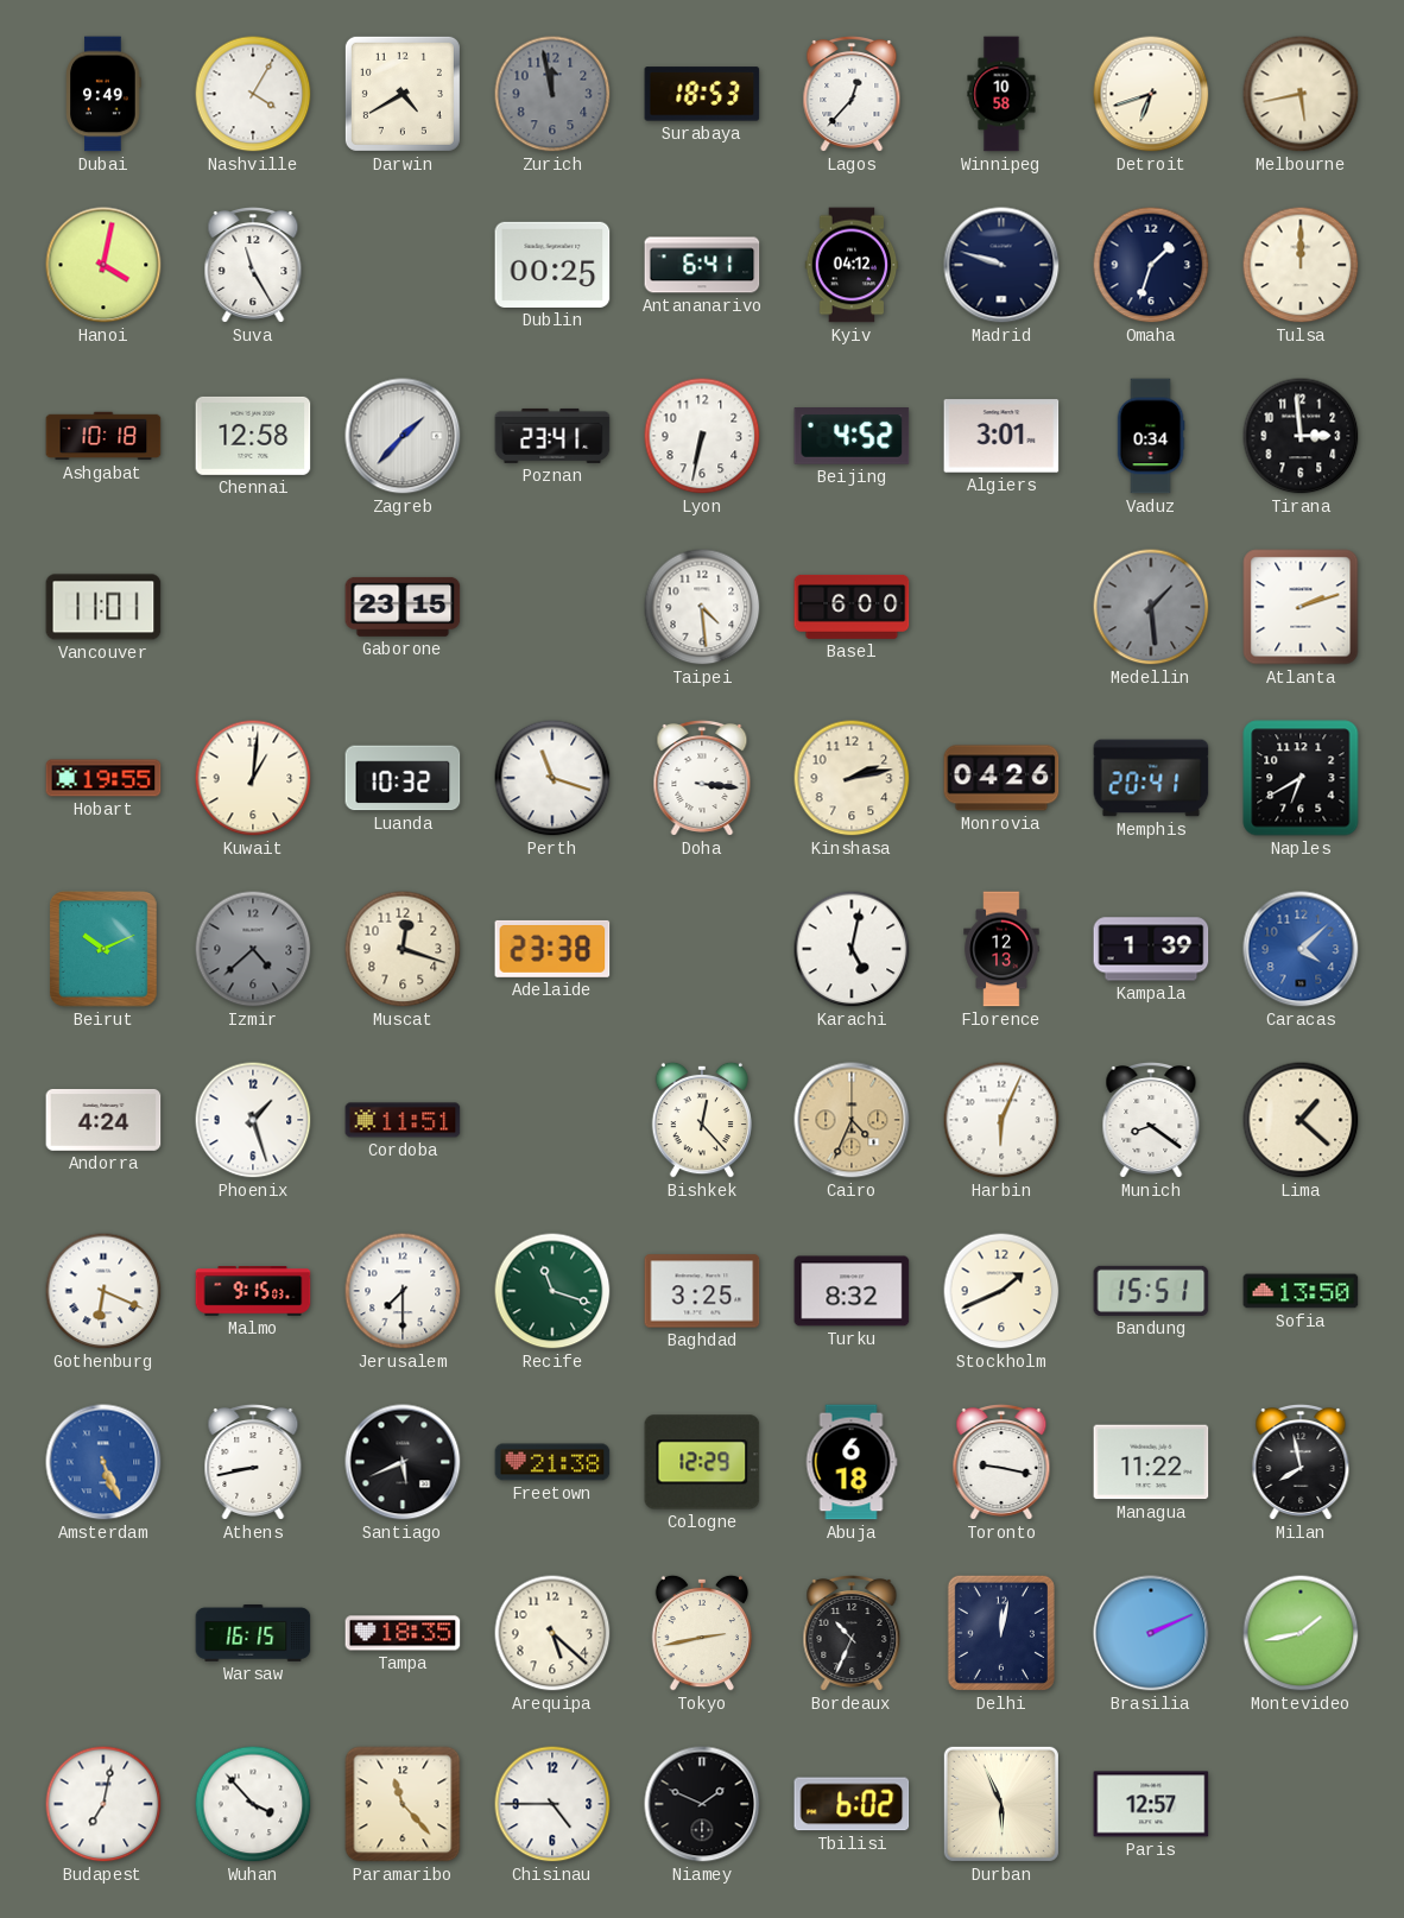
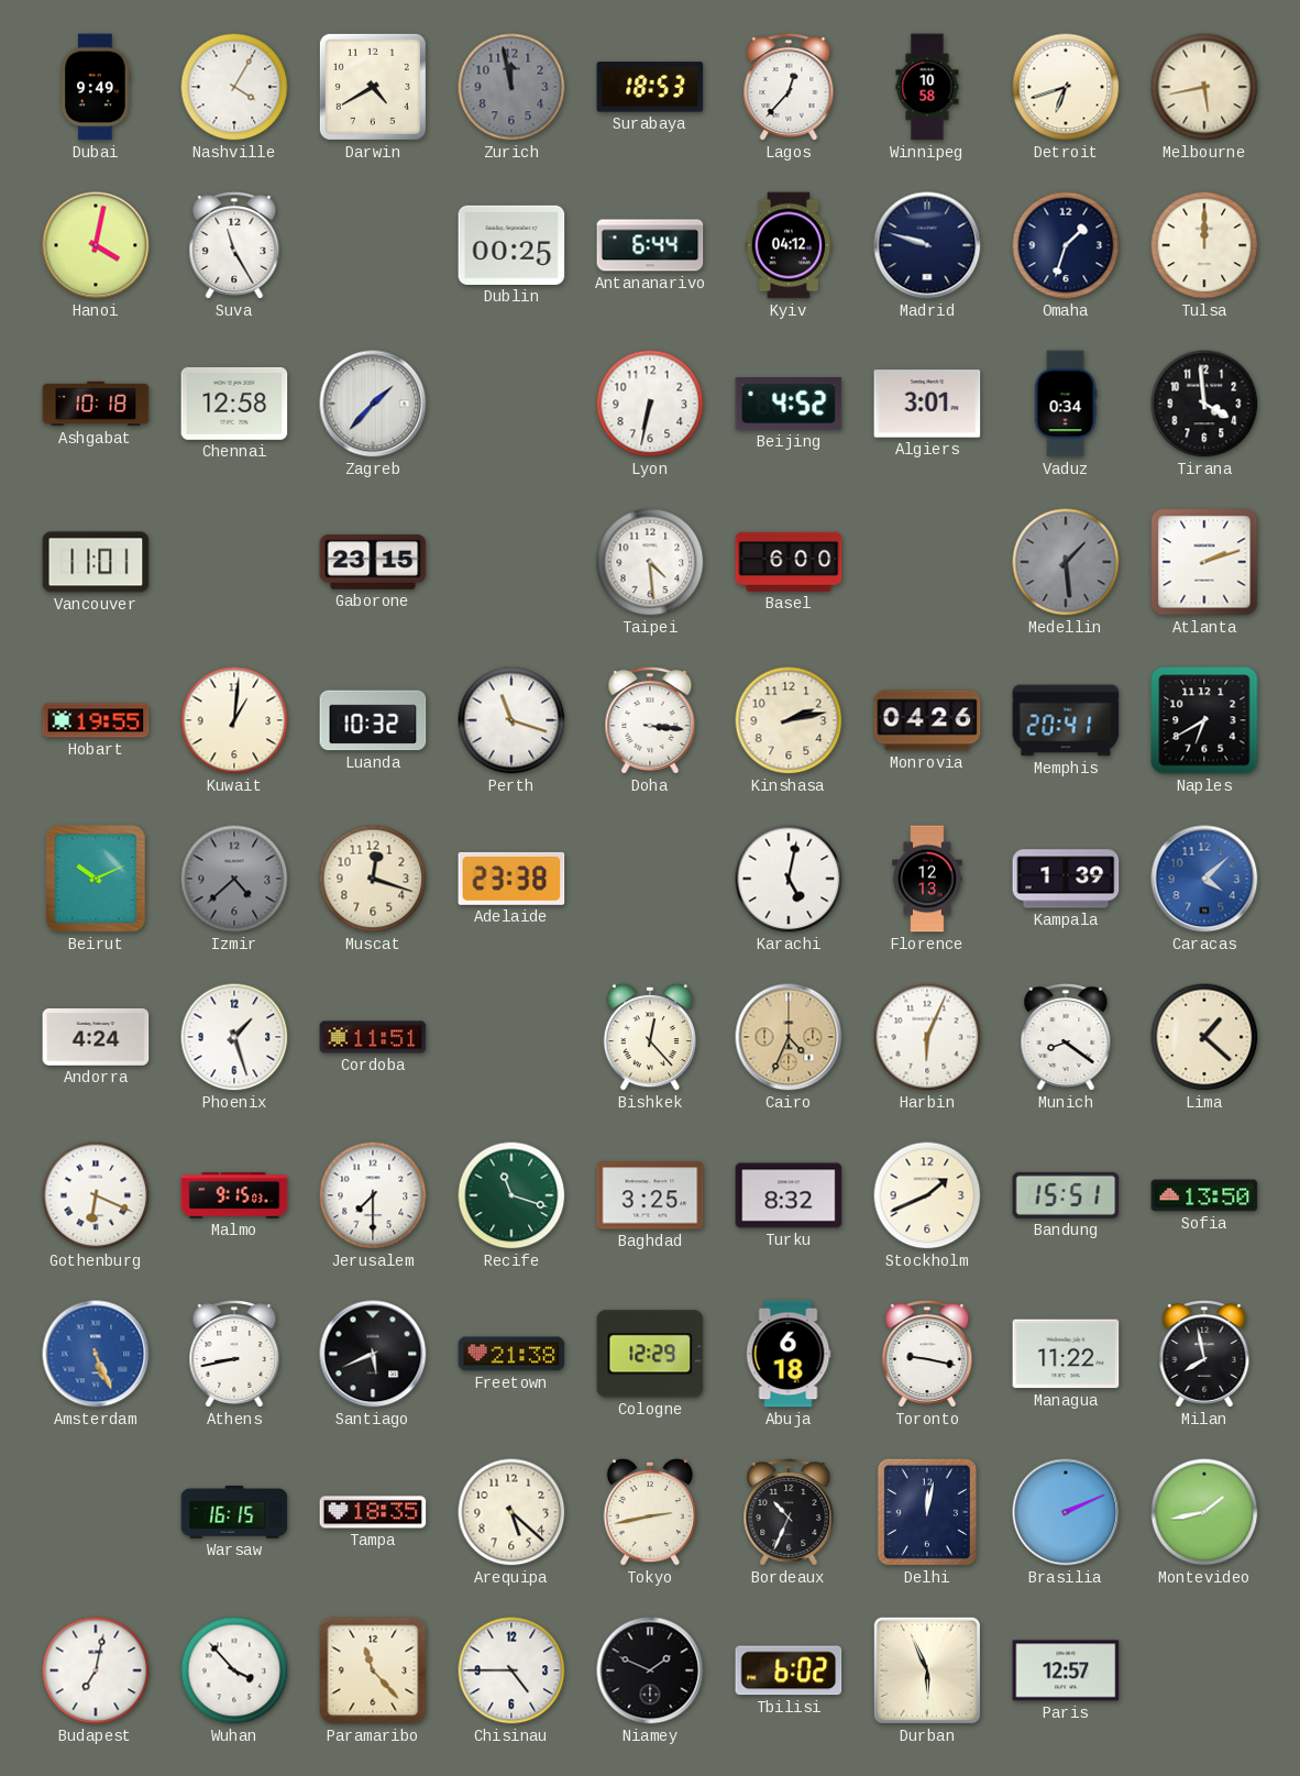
Antananarivo: 6:41 -> 6:44 (650, 245)
Poznan: 23:41 -> none (552, 436)
Tirana: 2:59 -> 3:59 (1204, 404)
